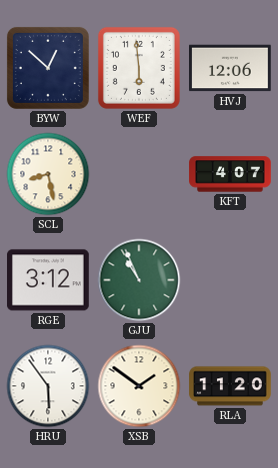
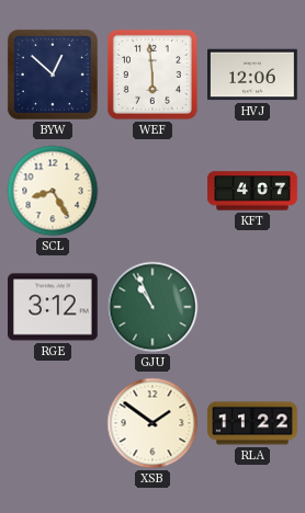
SCL: 8:28 -> 8:25 (53, 191)
HRU: 5:54 -> none (48, 386)
RLA: 11:20 -> 11:22 (252, 423)
